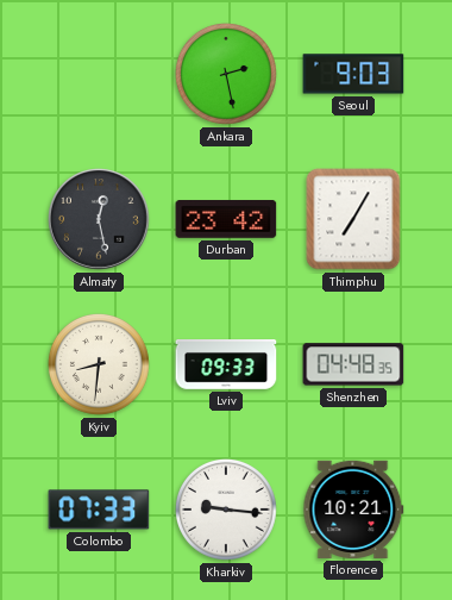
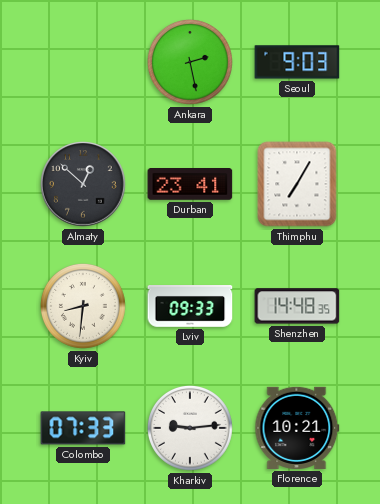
Almaty: 12:28 -> 12:52 (83, 184)
Durban: 23:42 -> 23:41 (190, 185)
Shenzhen: 04:48 -> 14:48 (297, 306)
Kharkiv: 9:16 -> 9:14 (191, 429)
